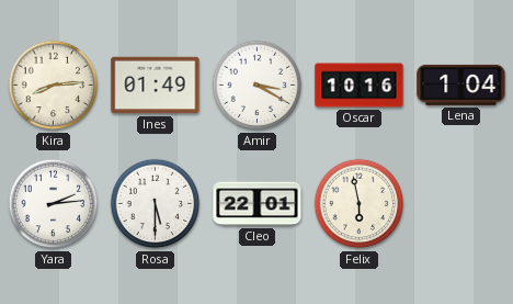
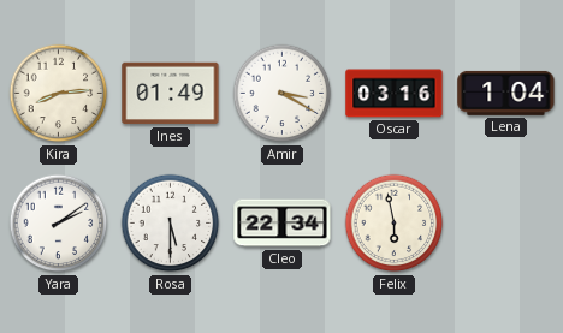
Oscar: 10:16 -> 03:16 (395, 94)
Yara: 2:14 -> 2:09 (59, 224)
Cleo: 22:01 -> 22:34 (283, 224)
